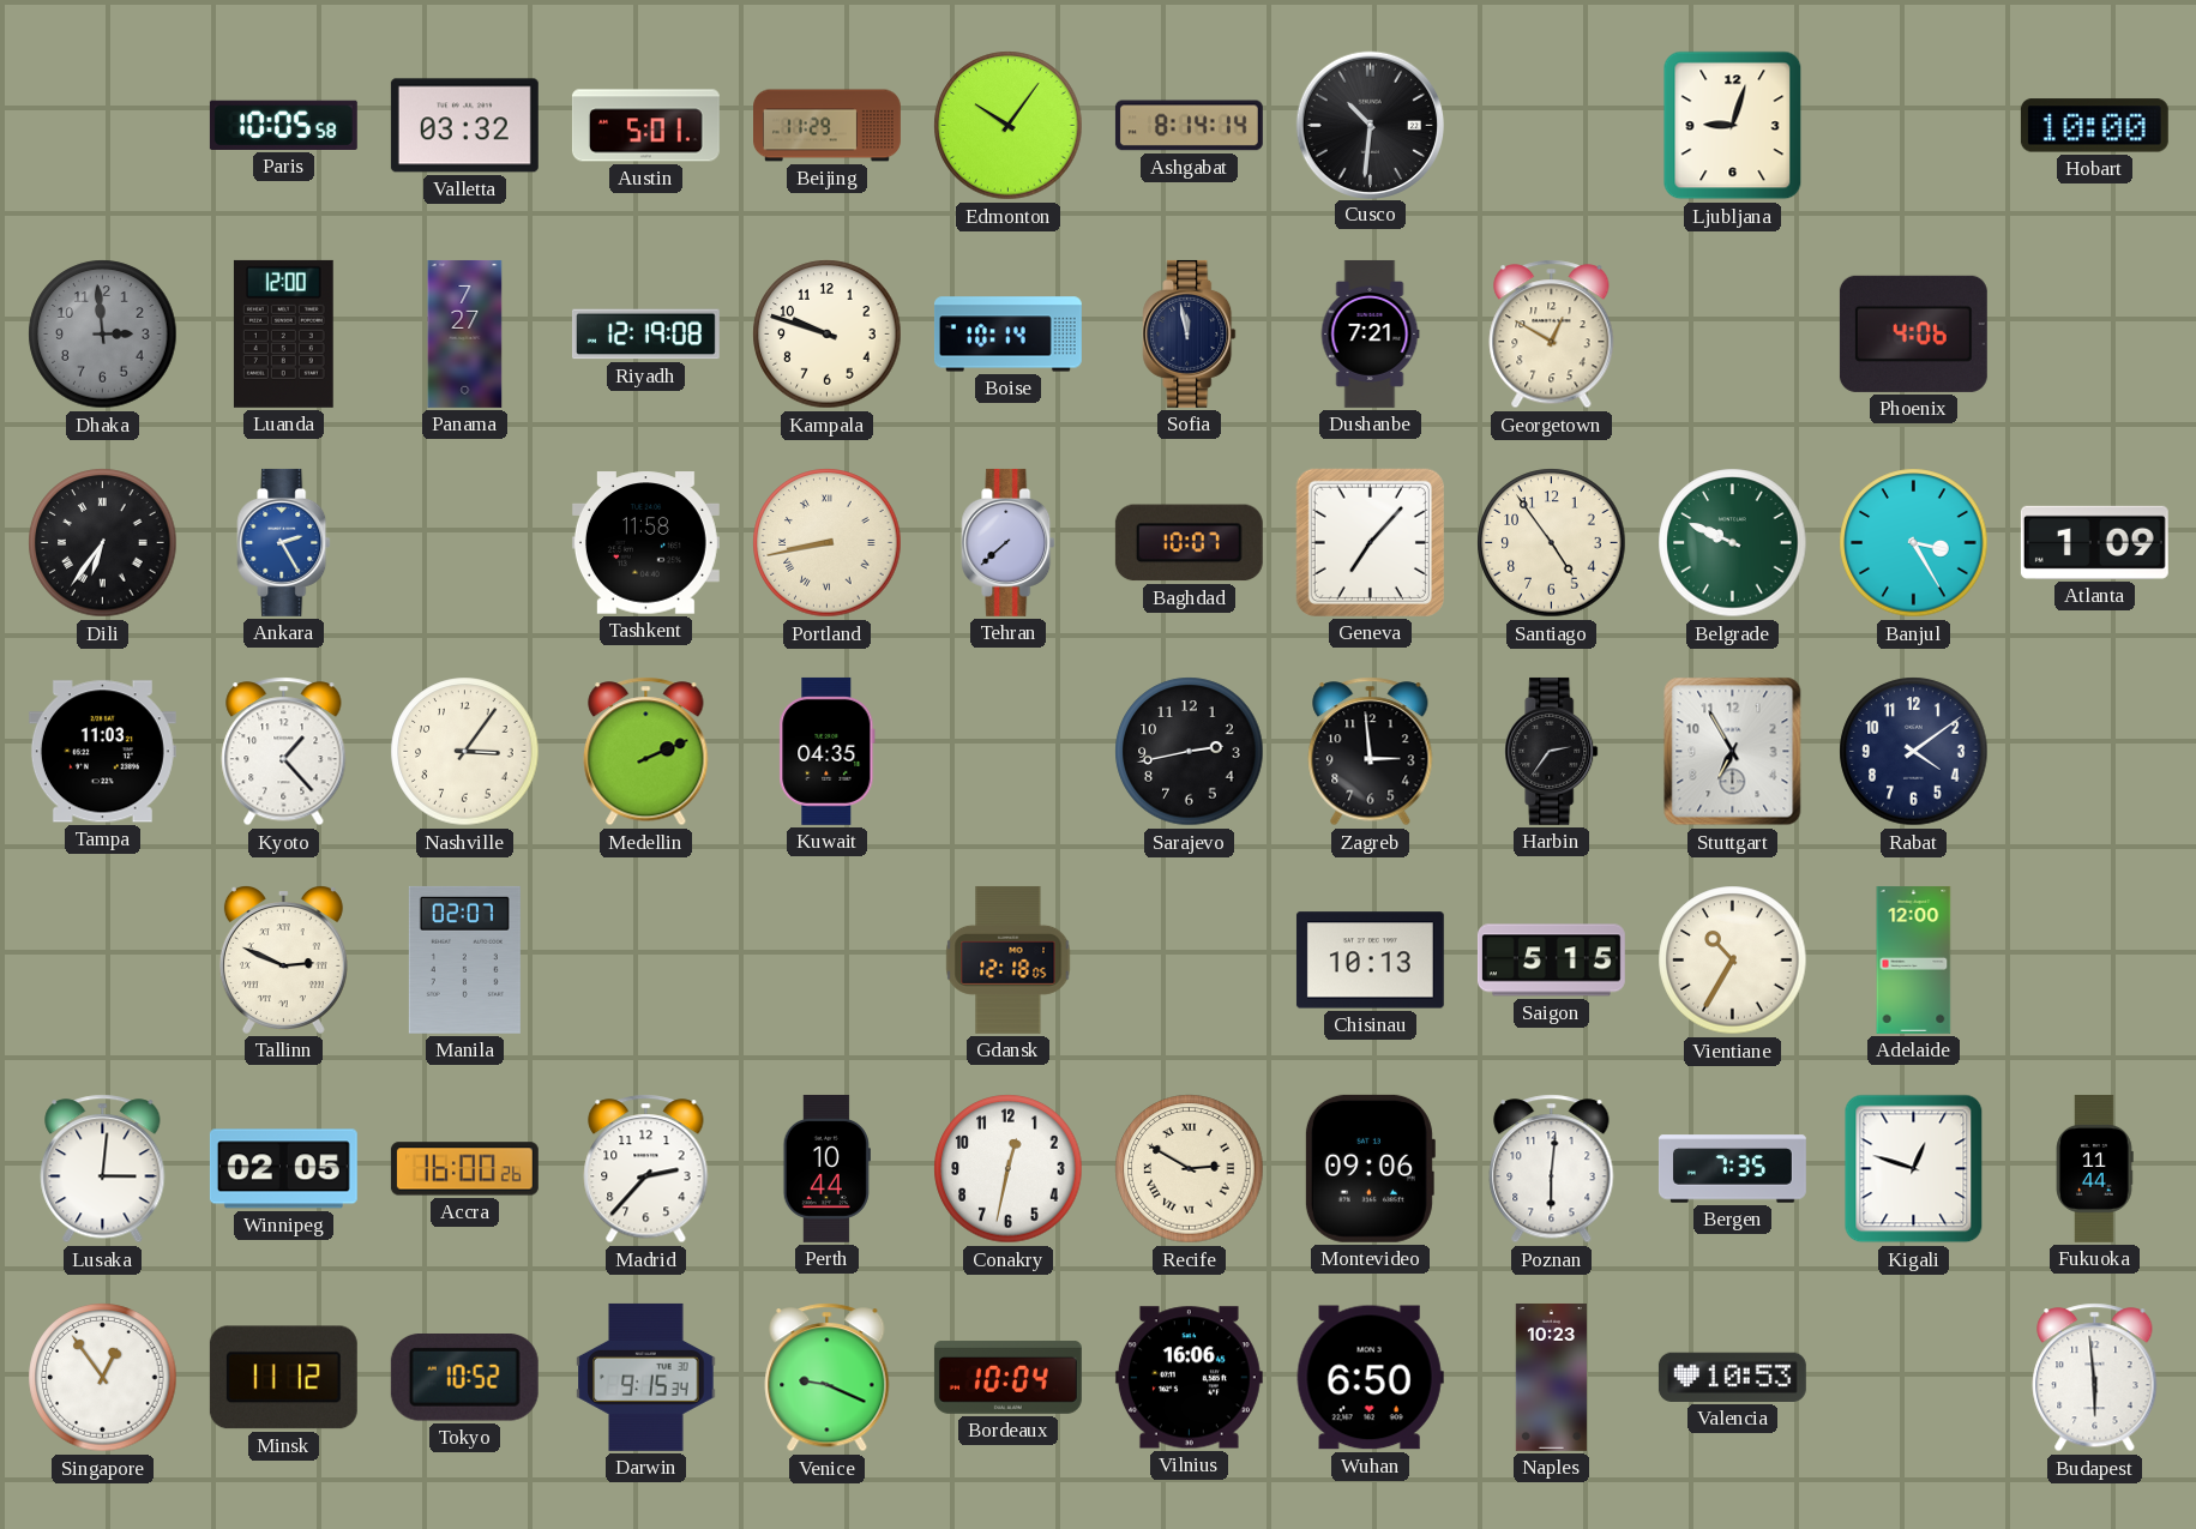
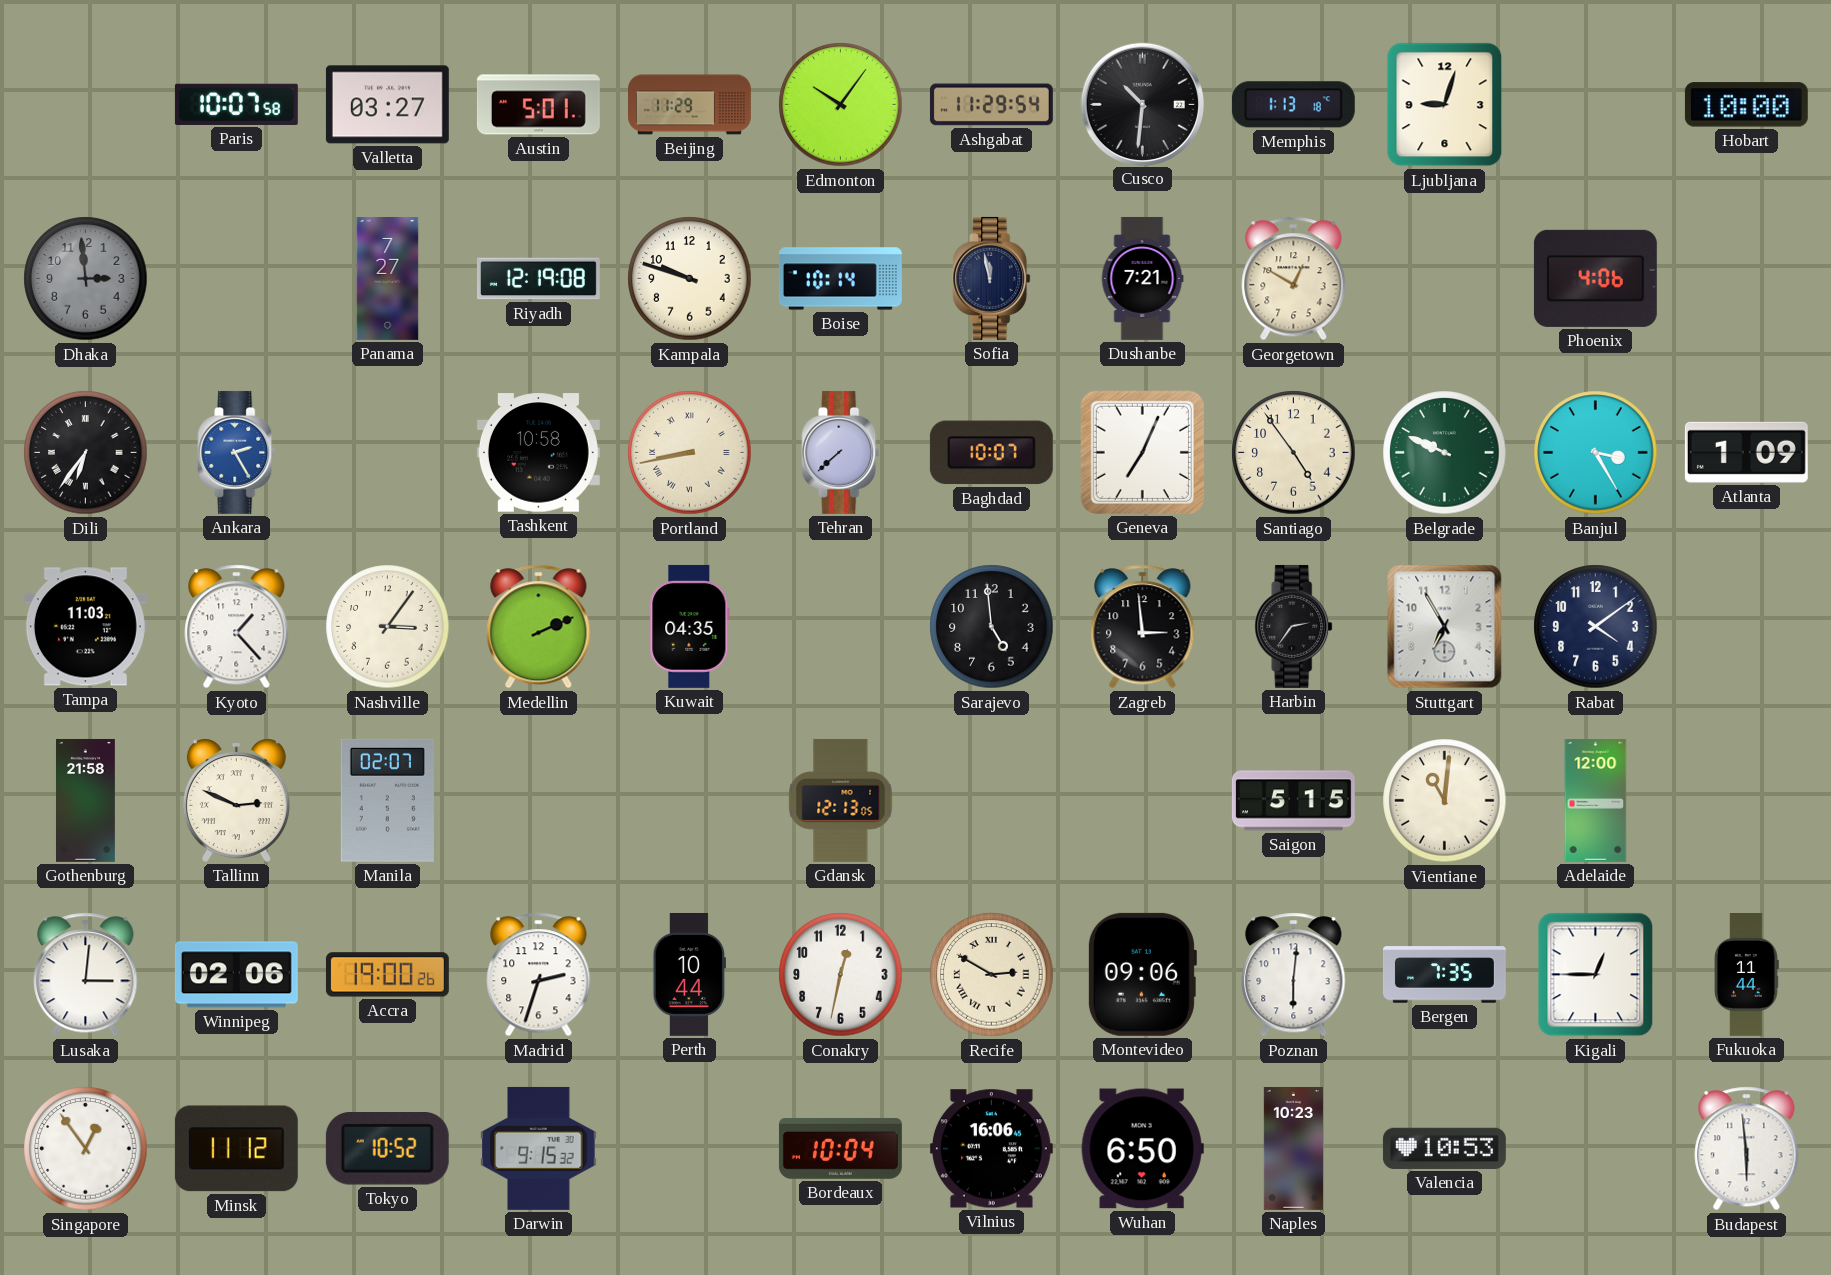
Paris: 10:05 -> 10:07 (236, 104)
Valletta: 03:32 -> 03:27 (387, 105)
Ashgabat: 8:14 -> 11:29 (991, 105)
Memphis: none -> 1:13 (1293, 105)
Luanda: 12:00 -> none (283, 333)
Tashkent: 11:58 -> 10:58 (538, 453)
Geneva: 7:07 -> 7:04 (1142, 452)
Sarajevo: 2:43 -> 4:59 (992, 627)
Gothenburg: none -> 21:58 (85, 800)
Gdansk: 12:18 -> 12:13 (841, 800)
Chisinau: 10:13 -> none (1370, 961)
Vientiane: 10:35 -> 11:01 (1445, 801)
Winnipeg: 02:05 -> 02:06 (236, 975)
Accra: 16:00 -> 19:00 (387, 975)
Madrid: 2:37 -> 2:33 (539, 975)
Kigali: 12:48 -> 12:45 (1596, 975)
Darwin: 9:15:34 -> 9:15:32 (539, 1148)
Venice: 9:19 -> none (828, 1378)
